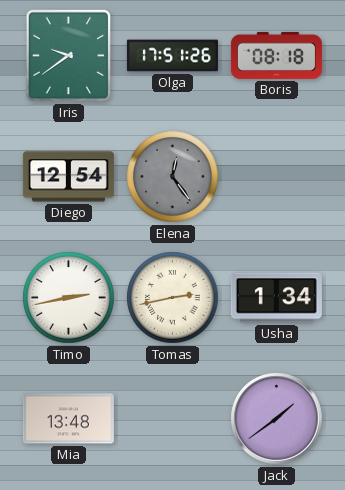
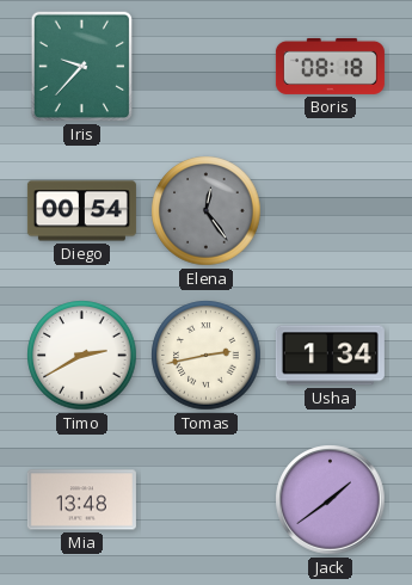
Iris: 9:39 -> 9:37 (82, 67)
Olga: 17:51 -> none (172, 56)
Diego: 12:54 -> 00:54 (81, 211)
Timo: 2:43 -> 2:40 (82, 356)
